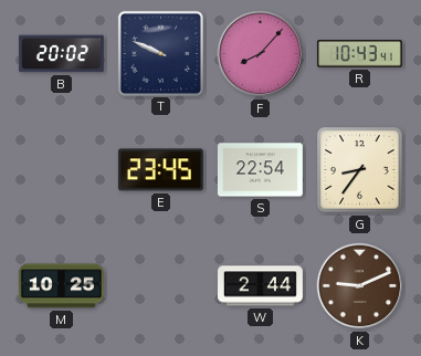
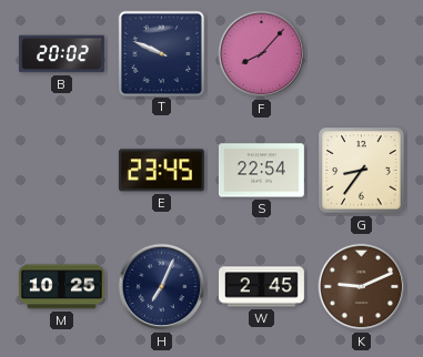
R: 10:43 -> none (359, 54)
H: none -> 7:04 (162, 287)
W: 2:44 -> 2:45 (262, 287)
